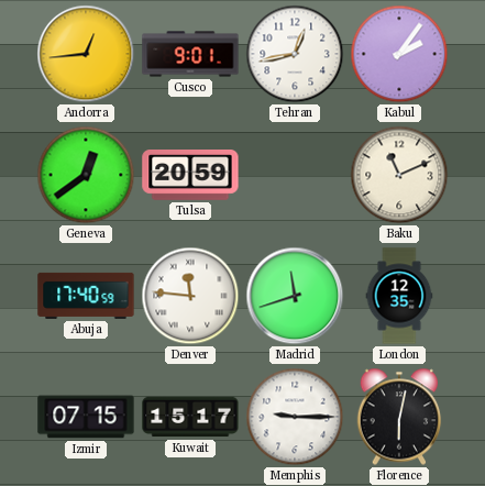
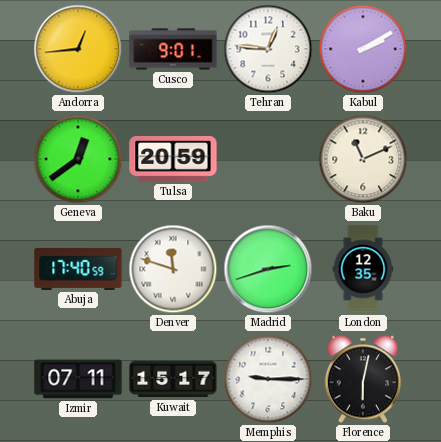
Tehran: 12:43 -> 12:46 (268, 49)
Kabul: 2:06 -> 2:10 (363, 49)
Denver: 11:46 -> 11:48 (173, 269)
Madrid: 11:42 -> 2:42 (268, 269)
Izmir: 07:15 -> 07:11 (78, 379)
